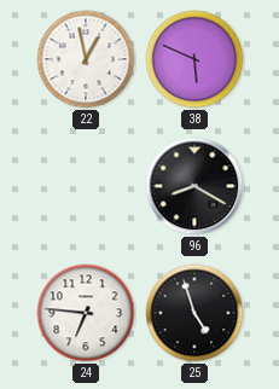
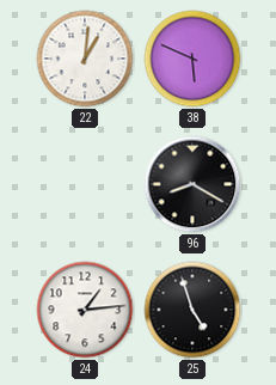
22: 12:58 -> 1:01 (85, 59)
24: 6:46 -> 1:14 (85, 310)
